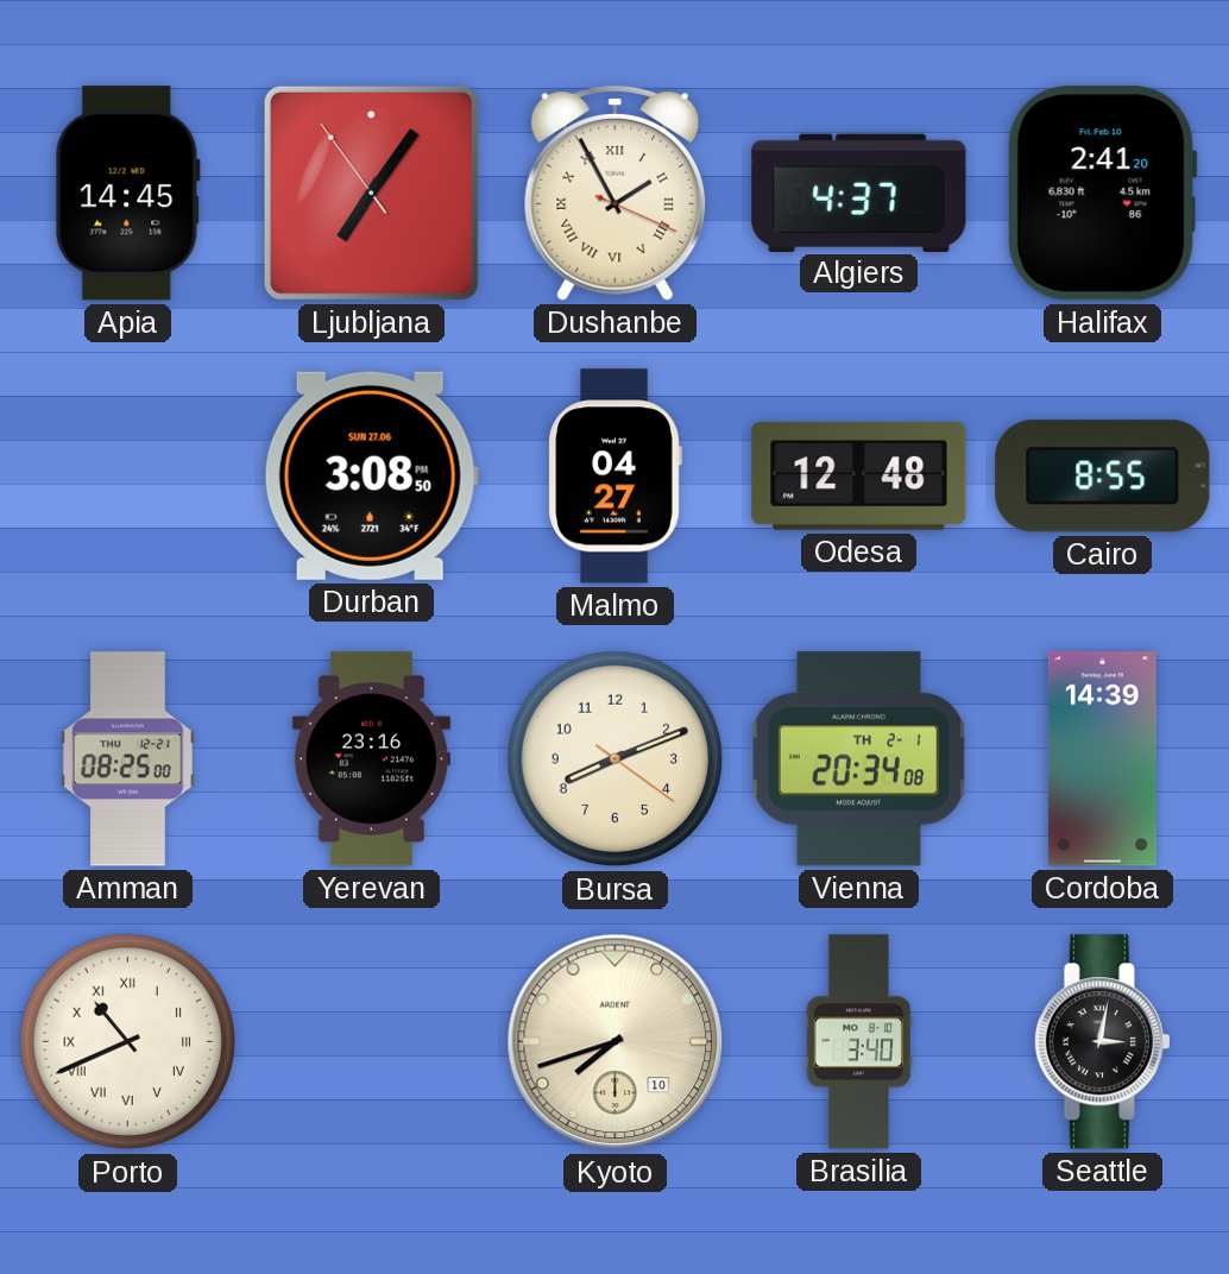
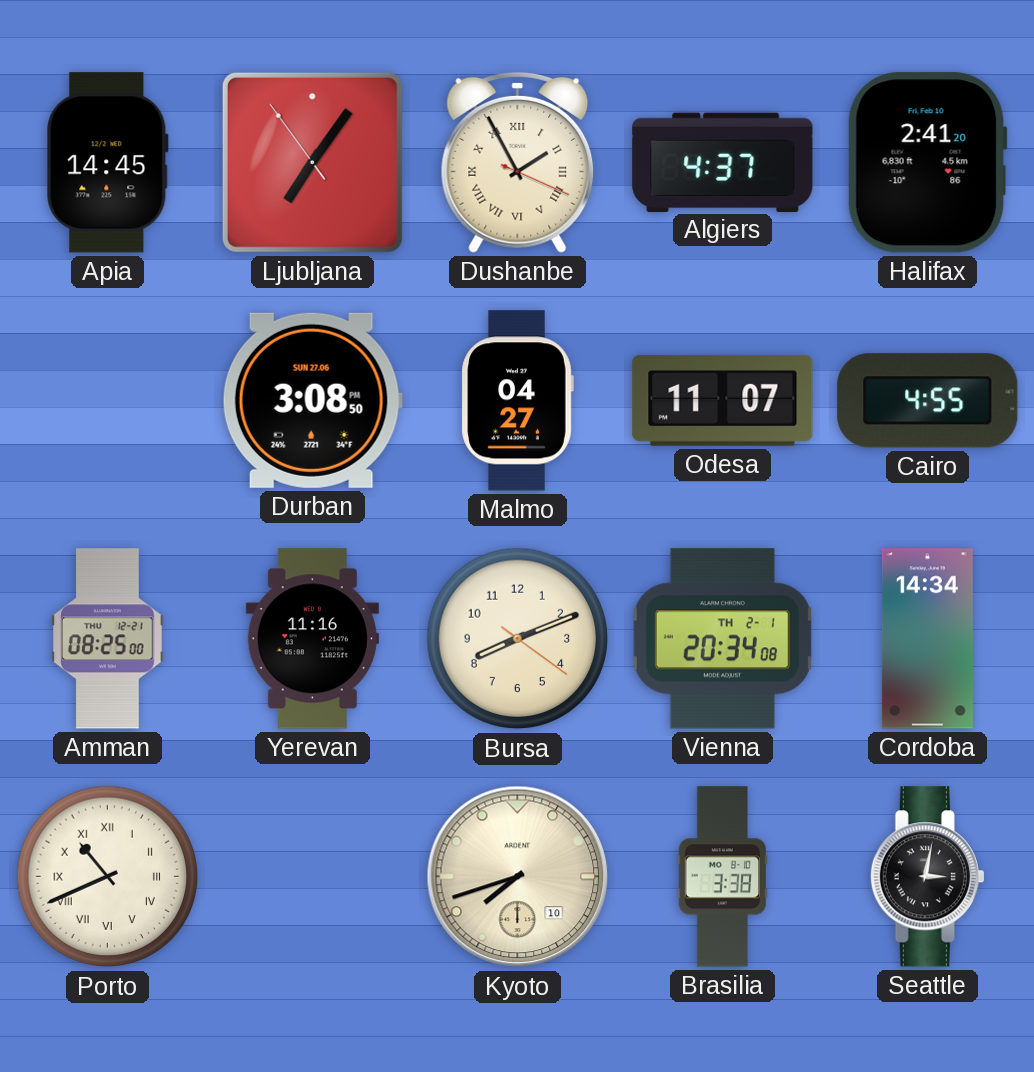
Odesa: 12:48 -> 11:07 (723, 400)
Cairo: 8:55 -> 4:55 (928, 401)
Yerevan: 23:16 -> 11:16 (312, 639)
Cordoba: 14:39 -> 14:34 (927, 639)
Brasilia: 3:40 -> 3:38 (722, 877)
